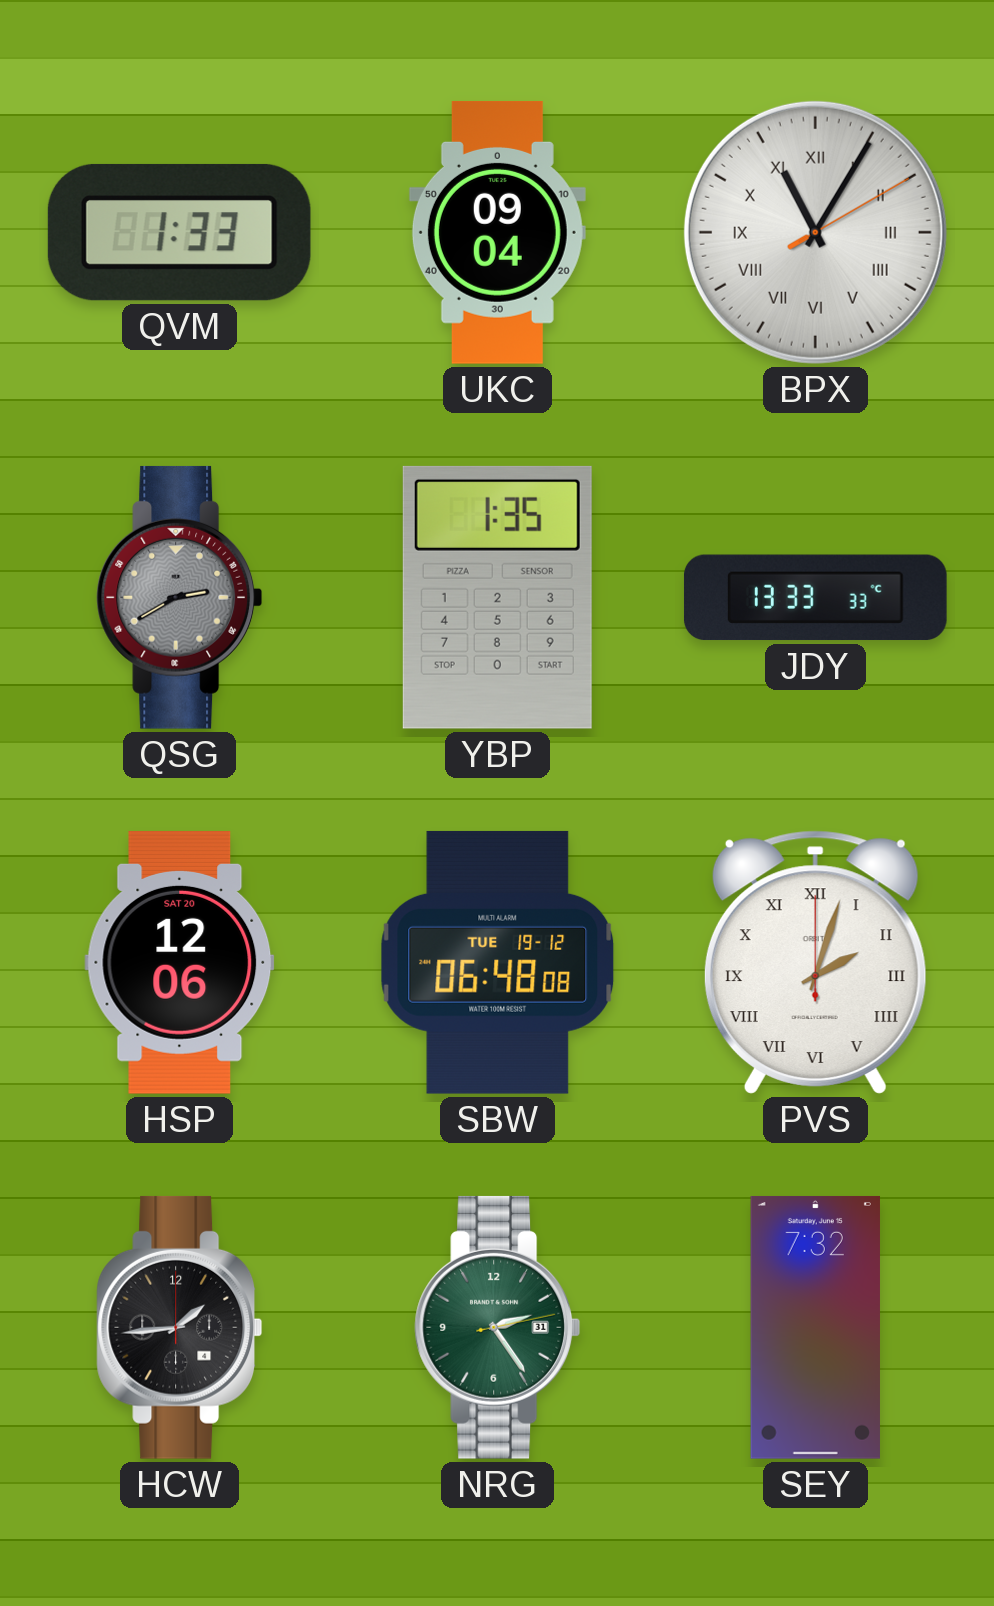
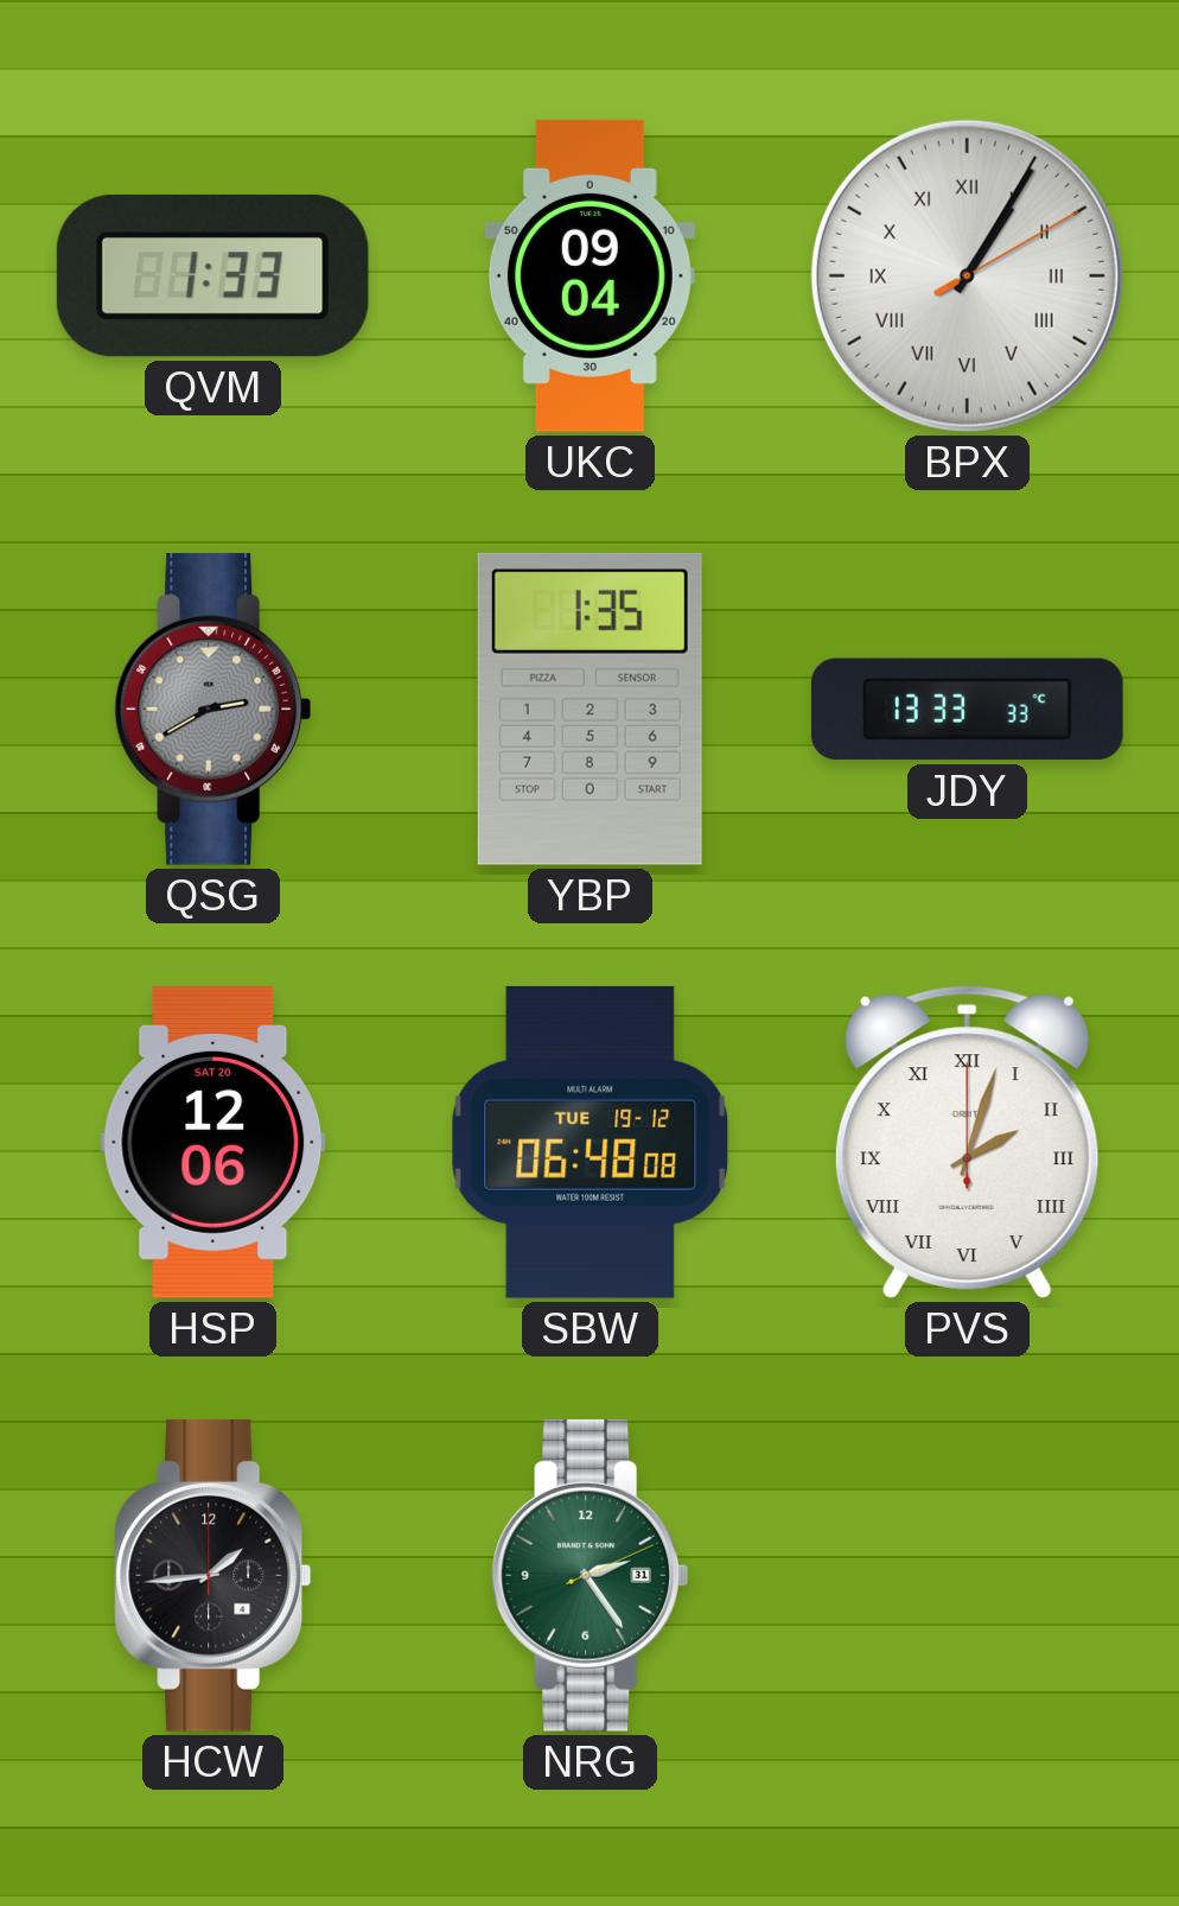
BPX: 11:05 -> 1:05 (967, 275)
NRG: 2:24:13 -> 2:24:11 (591, 1575)
SEY: 7:32 -> none (815, 1327)
